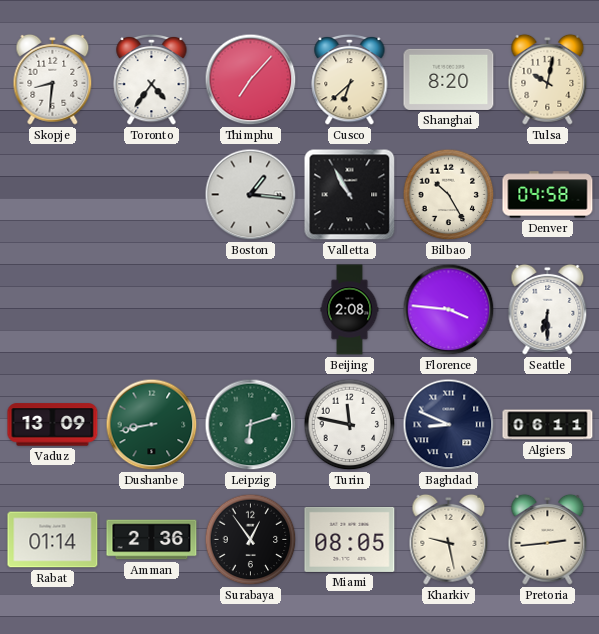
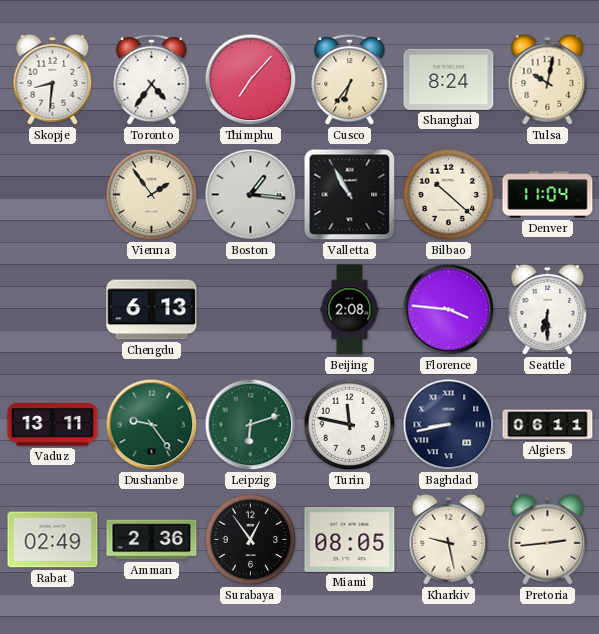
Cusco: 6:38 -> 6:36 (350, 79)
Shanghai: 8:20 -> 8:24 (449, 79)
Vienna: none -> 1:54 (152, 195)
Bilbao: 10:25 -> 10:22 (449, 195)
Denver: 04:58 -> 11:04 (548, 195)
Chengdu: none -> 6:13 (152, 310)
Vaduz: 13:09 -> 13:11 (53, 425)
Dushanbe: 8:43 -> 9:24 (152, 425)
Baghdad: 8:49 -> 8:43 (449, 425)
Rabat: 01:14 -> 02:49 (53, 540)
